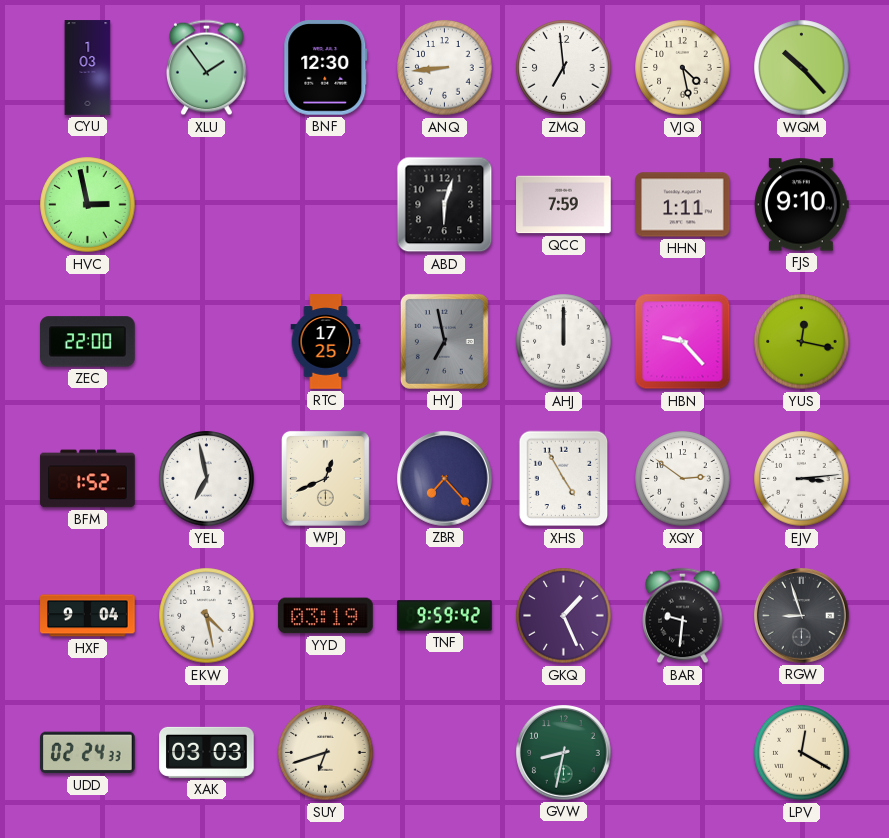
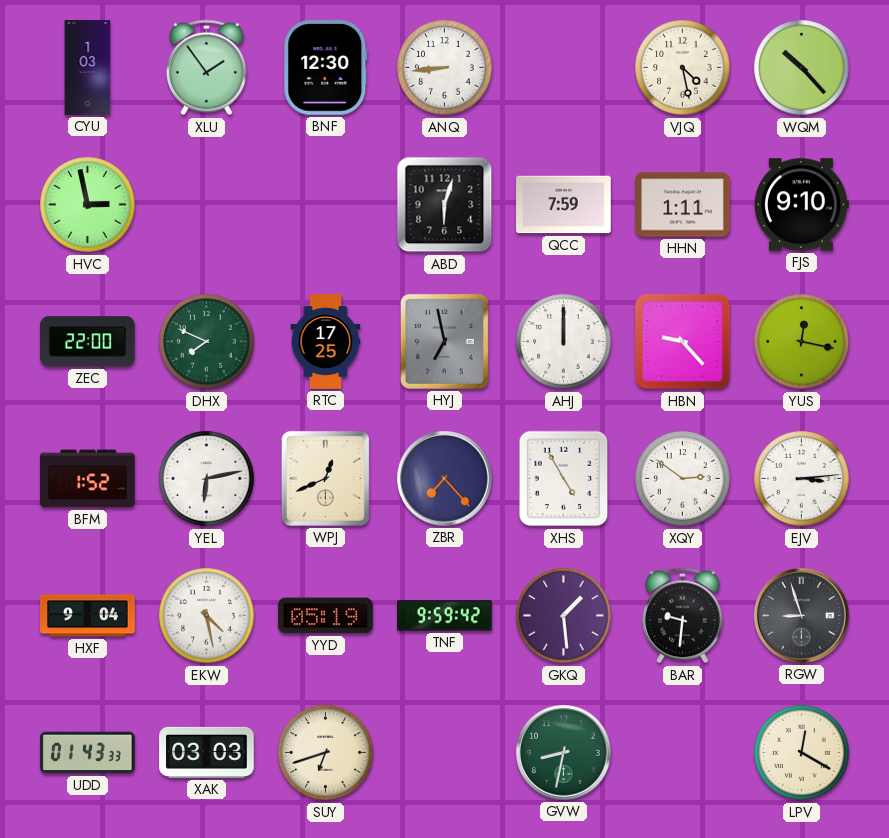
ZMQ: 6:59 -> none (564, 68)
DHX: none -> 7:49 (207, 342)
YEL: 6:58 -> 6:13 (207, 479)
YYD: 03:19 -> 05:19 (326, 616)
GKQ: 1:26 -> 1:29 (564, 616)
UDD: 02:24 -> 01:43 (88, 753)
